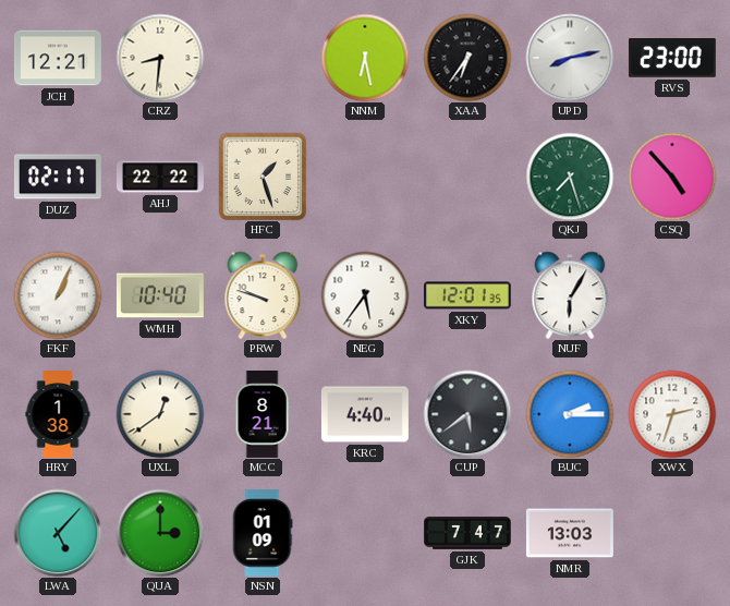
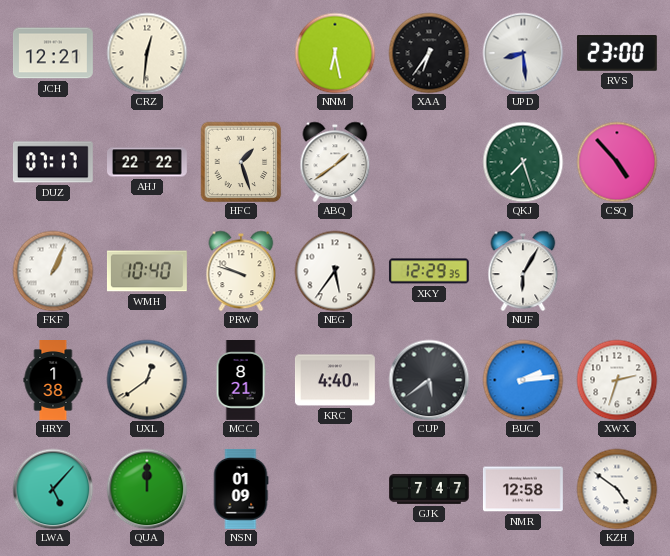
CRZ: 8:31 -> 12:31 (147, 53)
UPD: 8:13 -> 8:29 (523, 53)
DUZ: 02:17 -> 07:17 (53, 162)
ABQ: none -> 1:39 (335, 162)
XKY: 12:01 -> 12:29 (429, 271)
BUC: 2:15 -> 2:14 (523, 380)
QUA: 3:00 -> 12:00 (147, 489)
NMR: 13:03 -> 12:58 (523, 489)
KZH: none -> 4:51 (617, 489)
